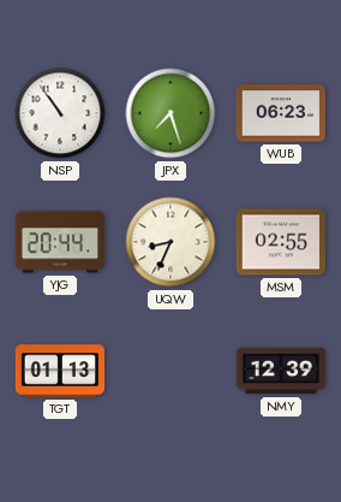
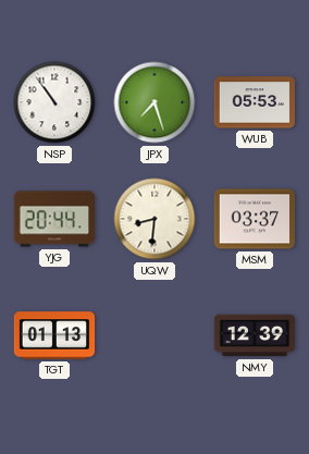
WUB: 06:23 -> 05:53 (254, 102)
UQW: 8:34 -> 8:31 (154, 219)
MSM: 02:55 -> 03:37 (254, 219)
